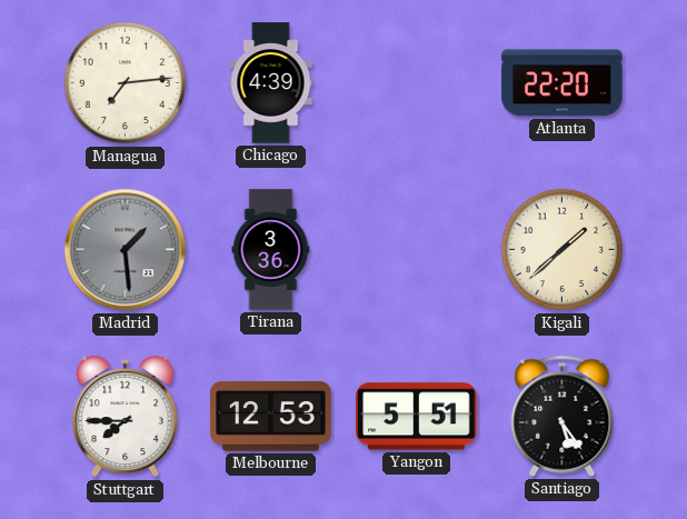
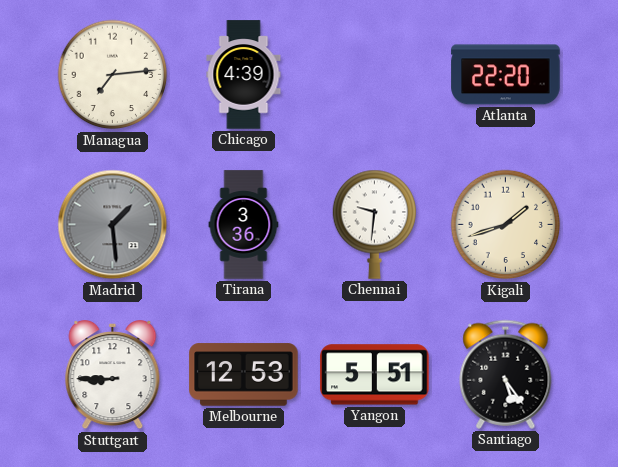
Chennai: none -> 9:31 (375, 224)
Kigali: 1:38 -> 1:42 (506, 225)
Stuttgart: 7:45 -> 8:45 (113, 375)
